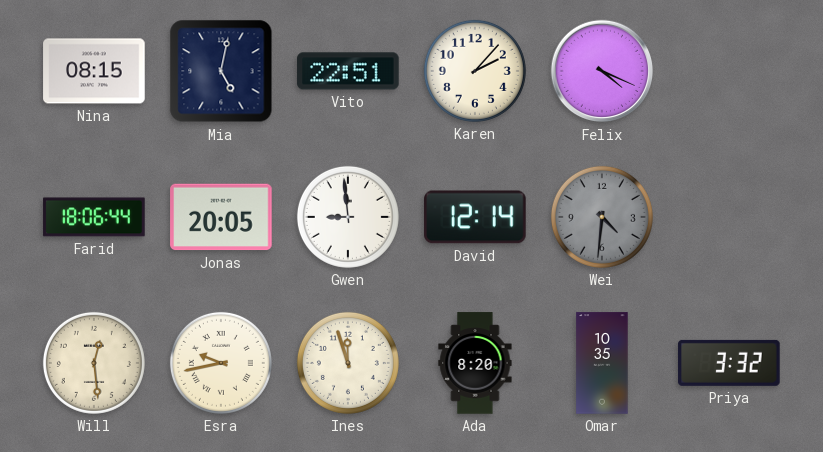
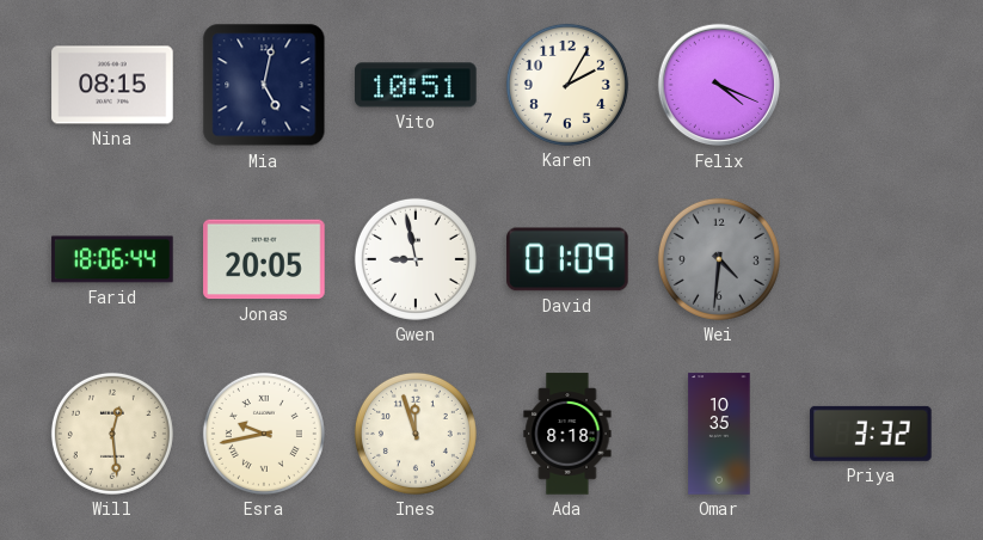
Vito: 22:51 -> 10:51 (416, 85)
Karen: 2:07 -> 2:05 (567, 85)
Gwen: 8:59 -> 8:58 (416, 259)
David: 12:14 -> 01:09 (567, 259)
Ada: 8:20 -> 8:18 (567, 434)
